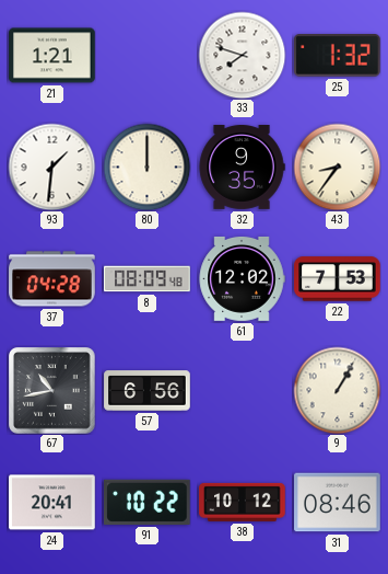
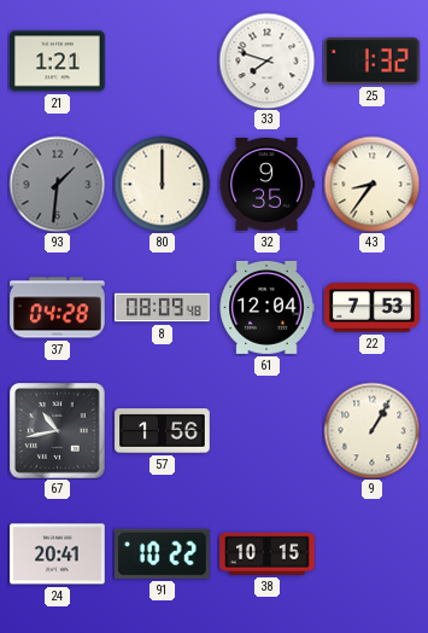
93 dial: white -> grey (57, 184)
61: 12:02 -> 12:04 (266, 307)
57: 6:56 -> 1:56 (163, 431)
38: 10:12 -> 10:15 (268, 553)
31: 08:46 -> none (338, 503)
